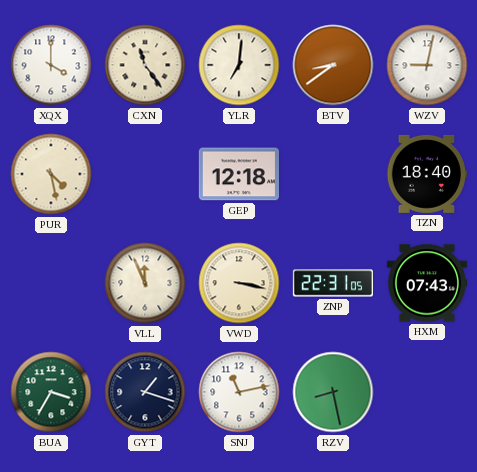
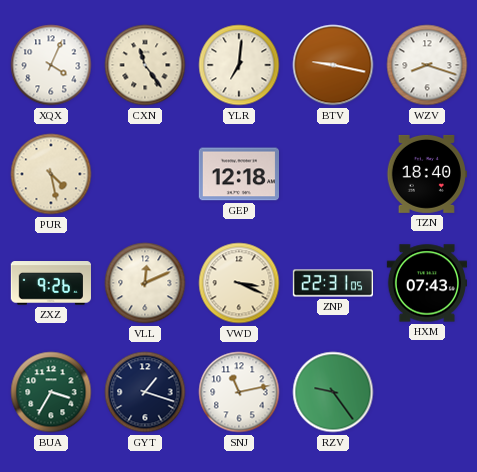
XQX: 4:00 -> 4:04 (51, 65)
BTV: 8:39 -> 9:17 (333, 65)
WZV: 9:02 -> 8:18 (427, 65)
ZXZ: none -> 9:26 (50, 284)
VLL: 11:56 -> 12:11 (145, 283)
VWD: 3:17 -> 3:19 (239, 283)
RZV: 8:28 -> 9:24 (333, 392)
